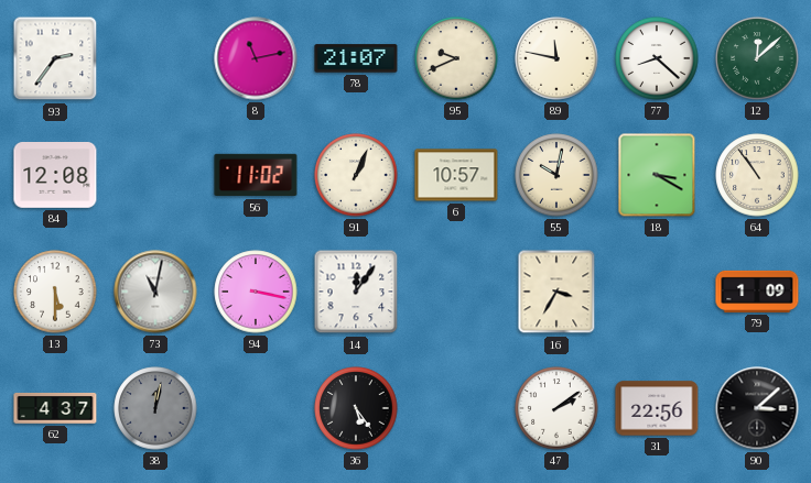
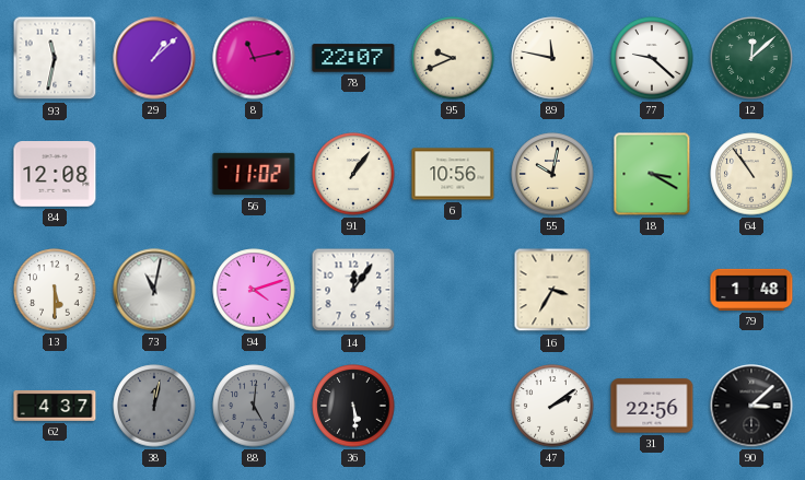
93: 2:36 -> 11:32 (55, 58)
29: none -> 1:08 (154, 58)
78: 21:07 -> 22:07 (353, 58)
77: 8:22 -> 9:22 (652, 58)
91: 1:04 -> 1:06 (353, 174)
6: 10:57 -> 10:56 (453, 174)
94: 3:17 -> 4:12 (254, 290)
79: 1:09 -> 1:48 (751, 290)
88: none -> 5:01 (254, 406)
36: 5:24 -> 5:29 (353, 406)
